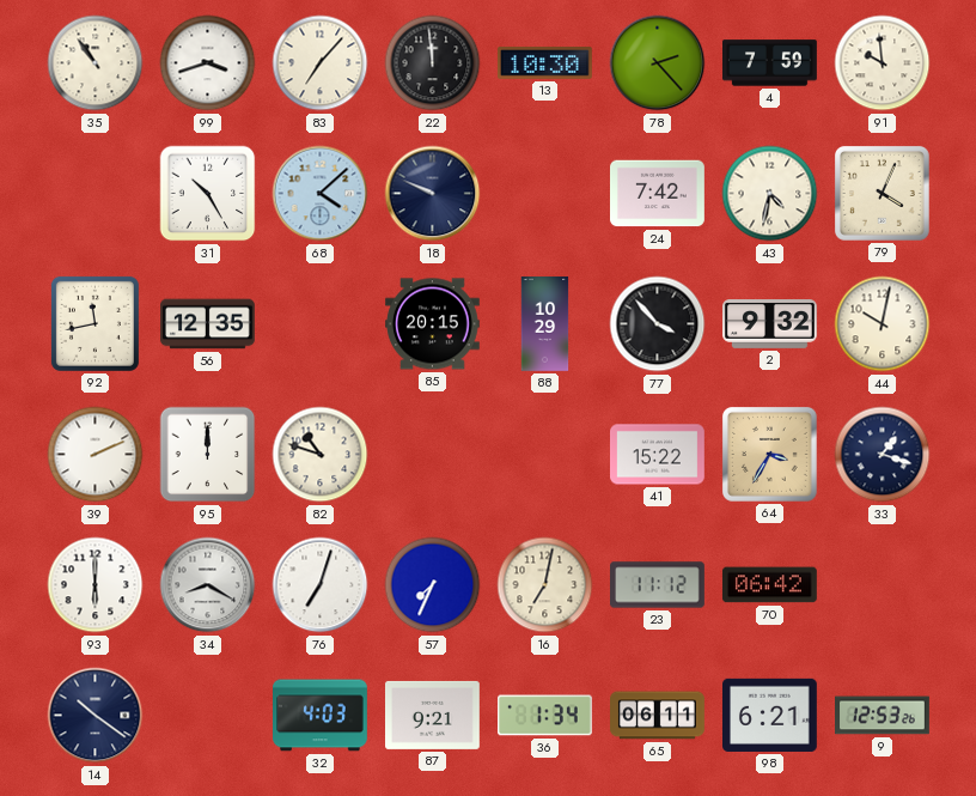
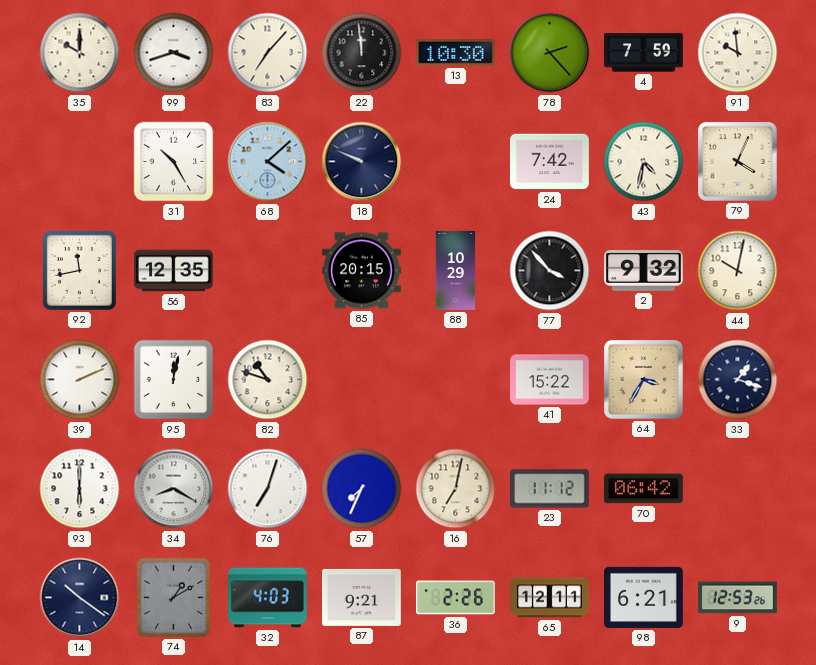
35: 10:54 -> 10:00 (80, 53)
95: 12:00 -> 12:02 (174, 380)
74: none -> 1:10 (173, 597)
36: 1:34 -> 2:26 (456, 598)
65: 06:11 -> 12:11 (550, 598)
